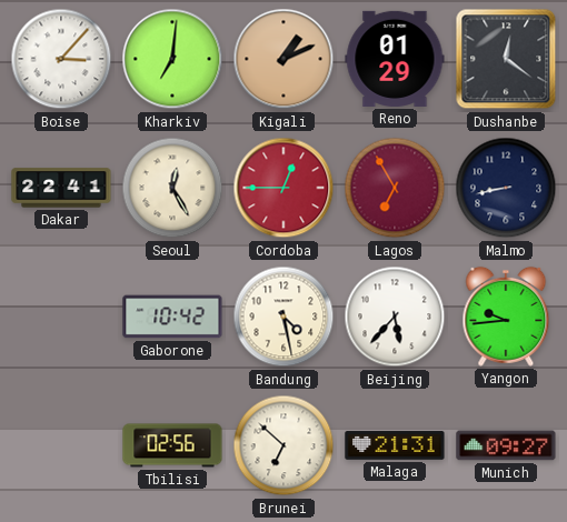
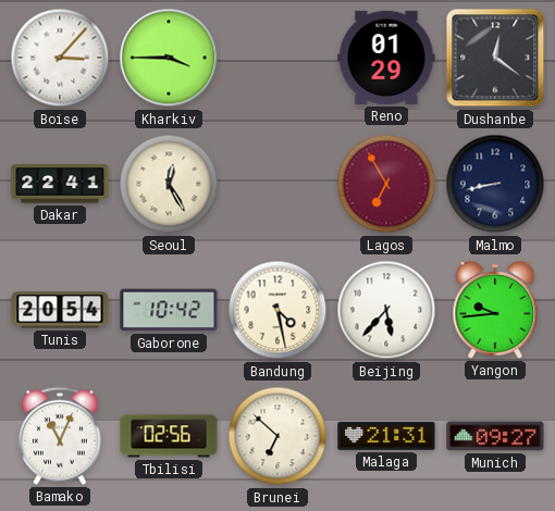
Kharkiv: 7:01 -> 3:45 (169, 58)
Kigali: 1:11 -> none (283, 59)
Cordoba: 12:45 -> none (283, 188)
Tunis: none -> 20:54 (60, 310)
Bamako: none -> 11:04 (61, 436)
